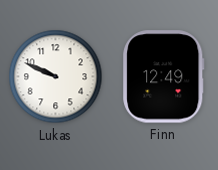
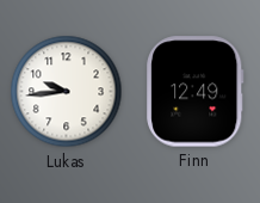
Lukas: 9:49 -> 9:44 (67, 92)
